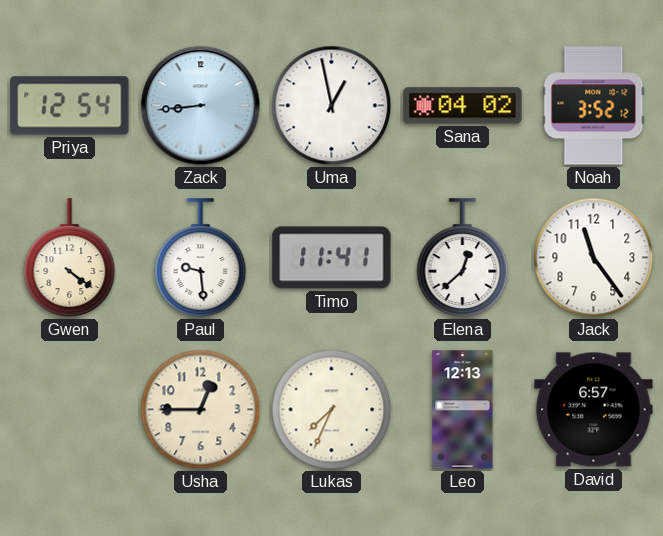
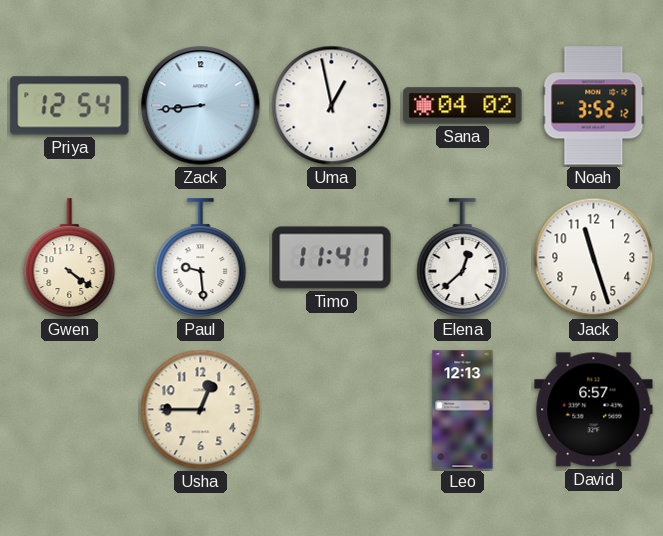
Jack: 11:24 -> 11:27 (594, 258)
Lukas: 7:34 -> none (332, 410)
